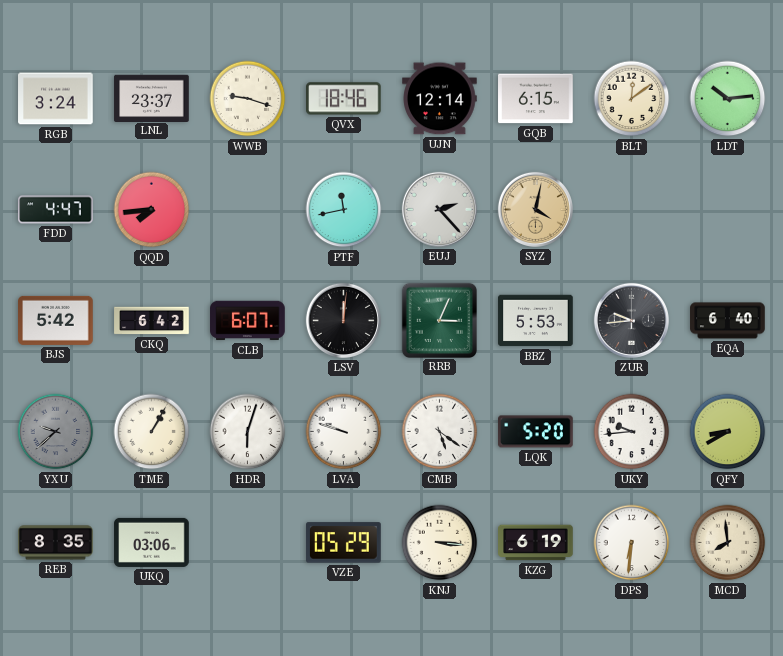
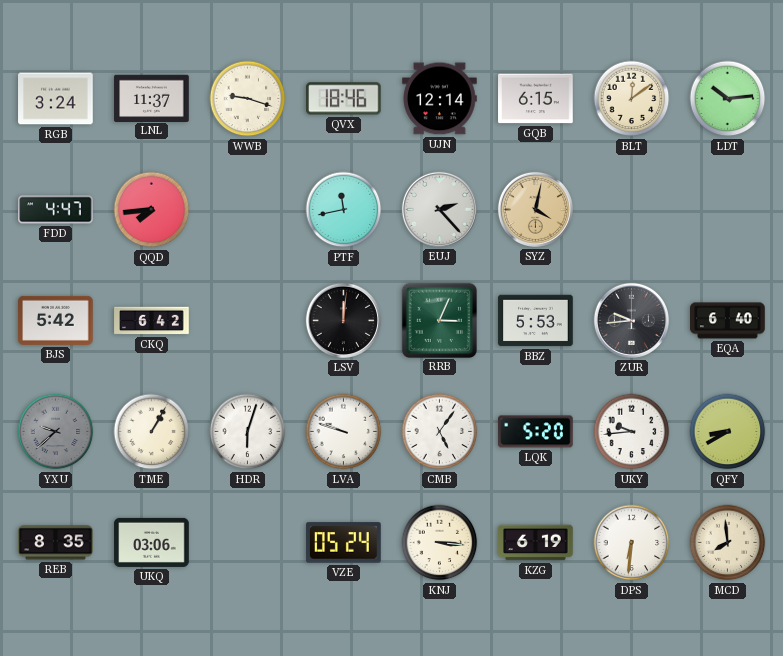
LNL: 23:37 -> 11:37 (152, 98)
CLB: 6:07 -> none (248, 321)
CMB: 5:21 -> 5:06 (440, 432)
VZE: 05:29 -> 05:24 (344, 543)
